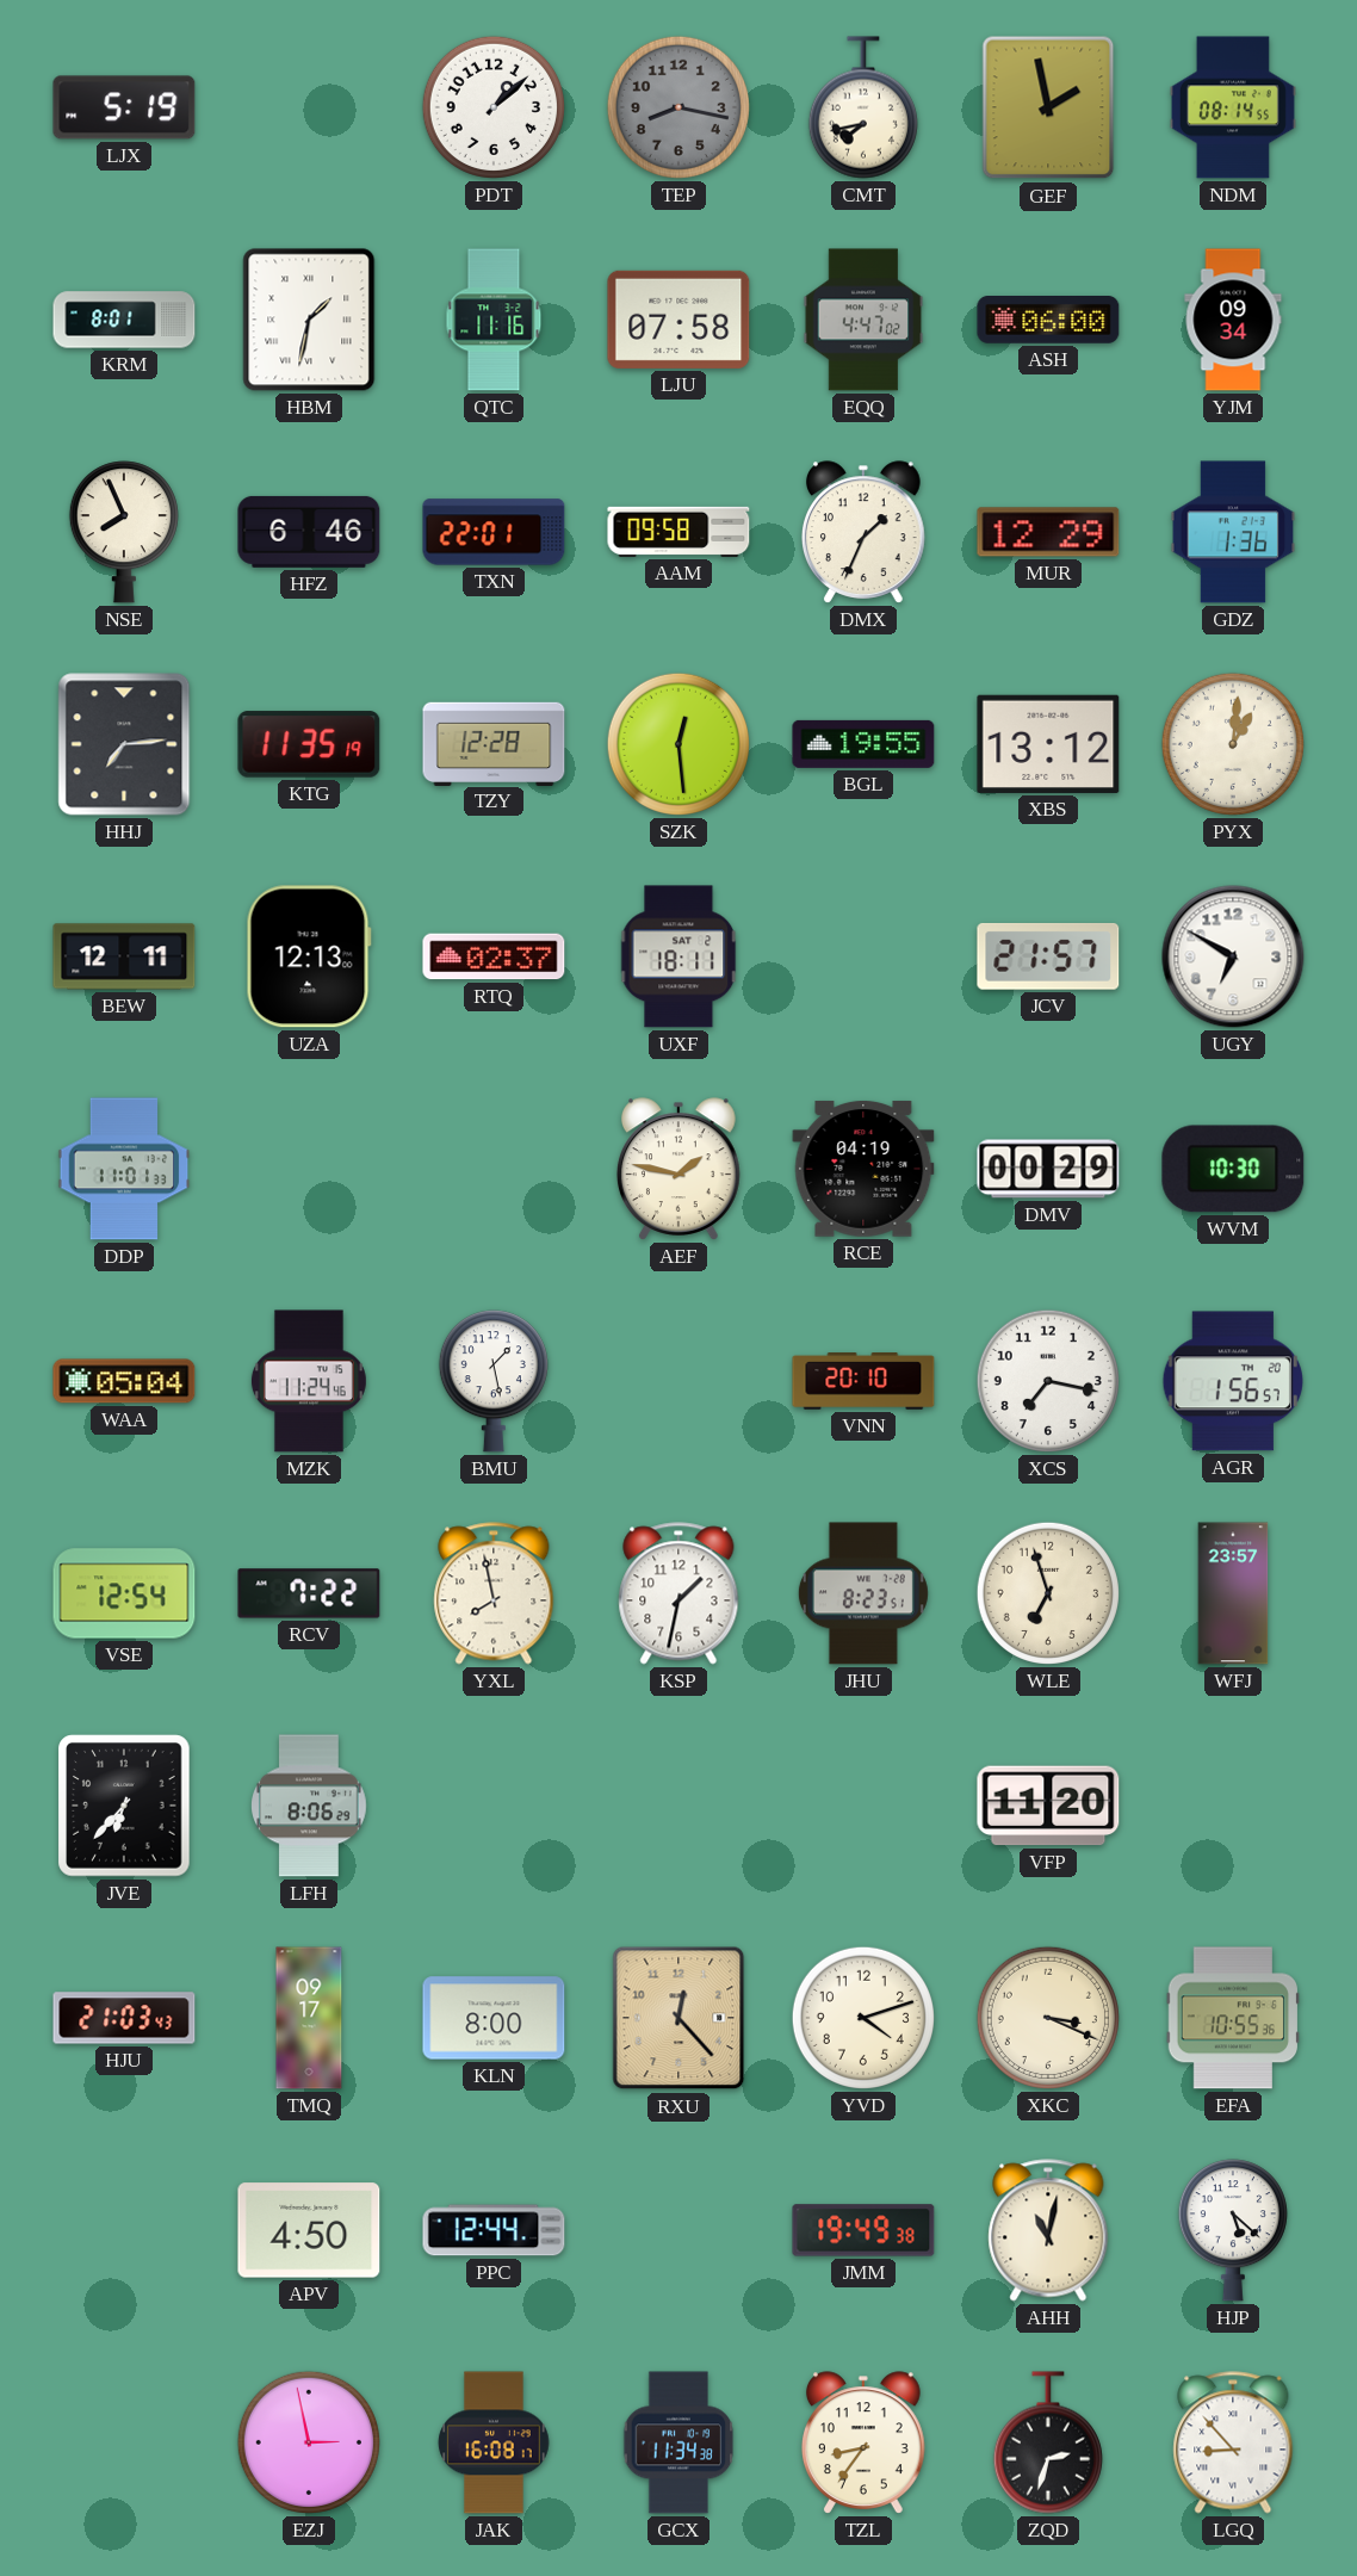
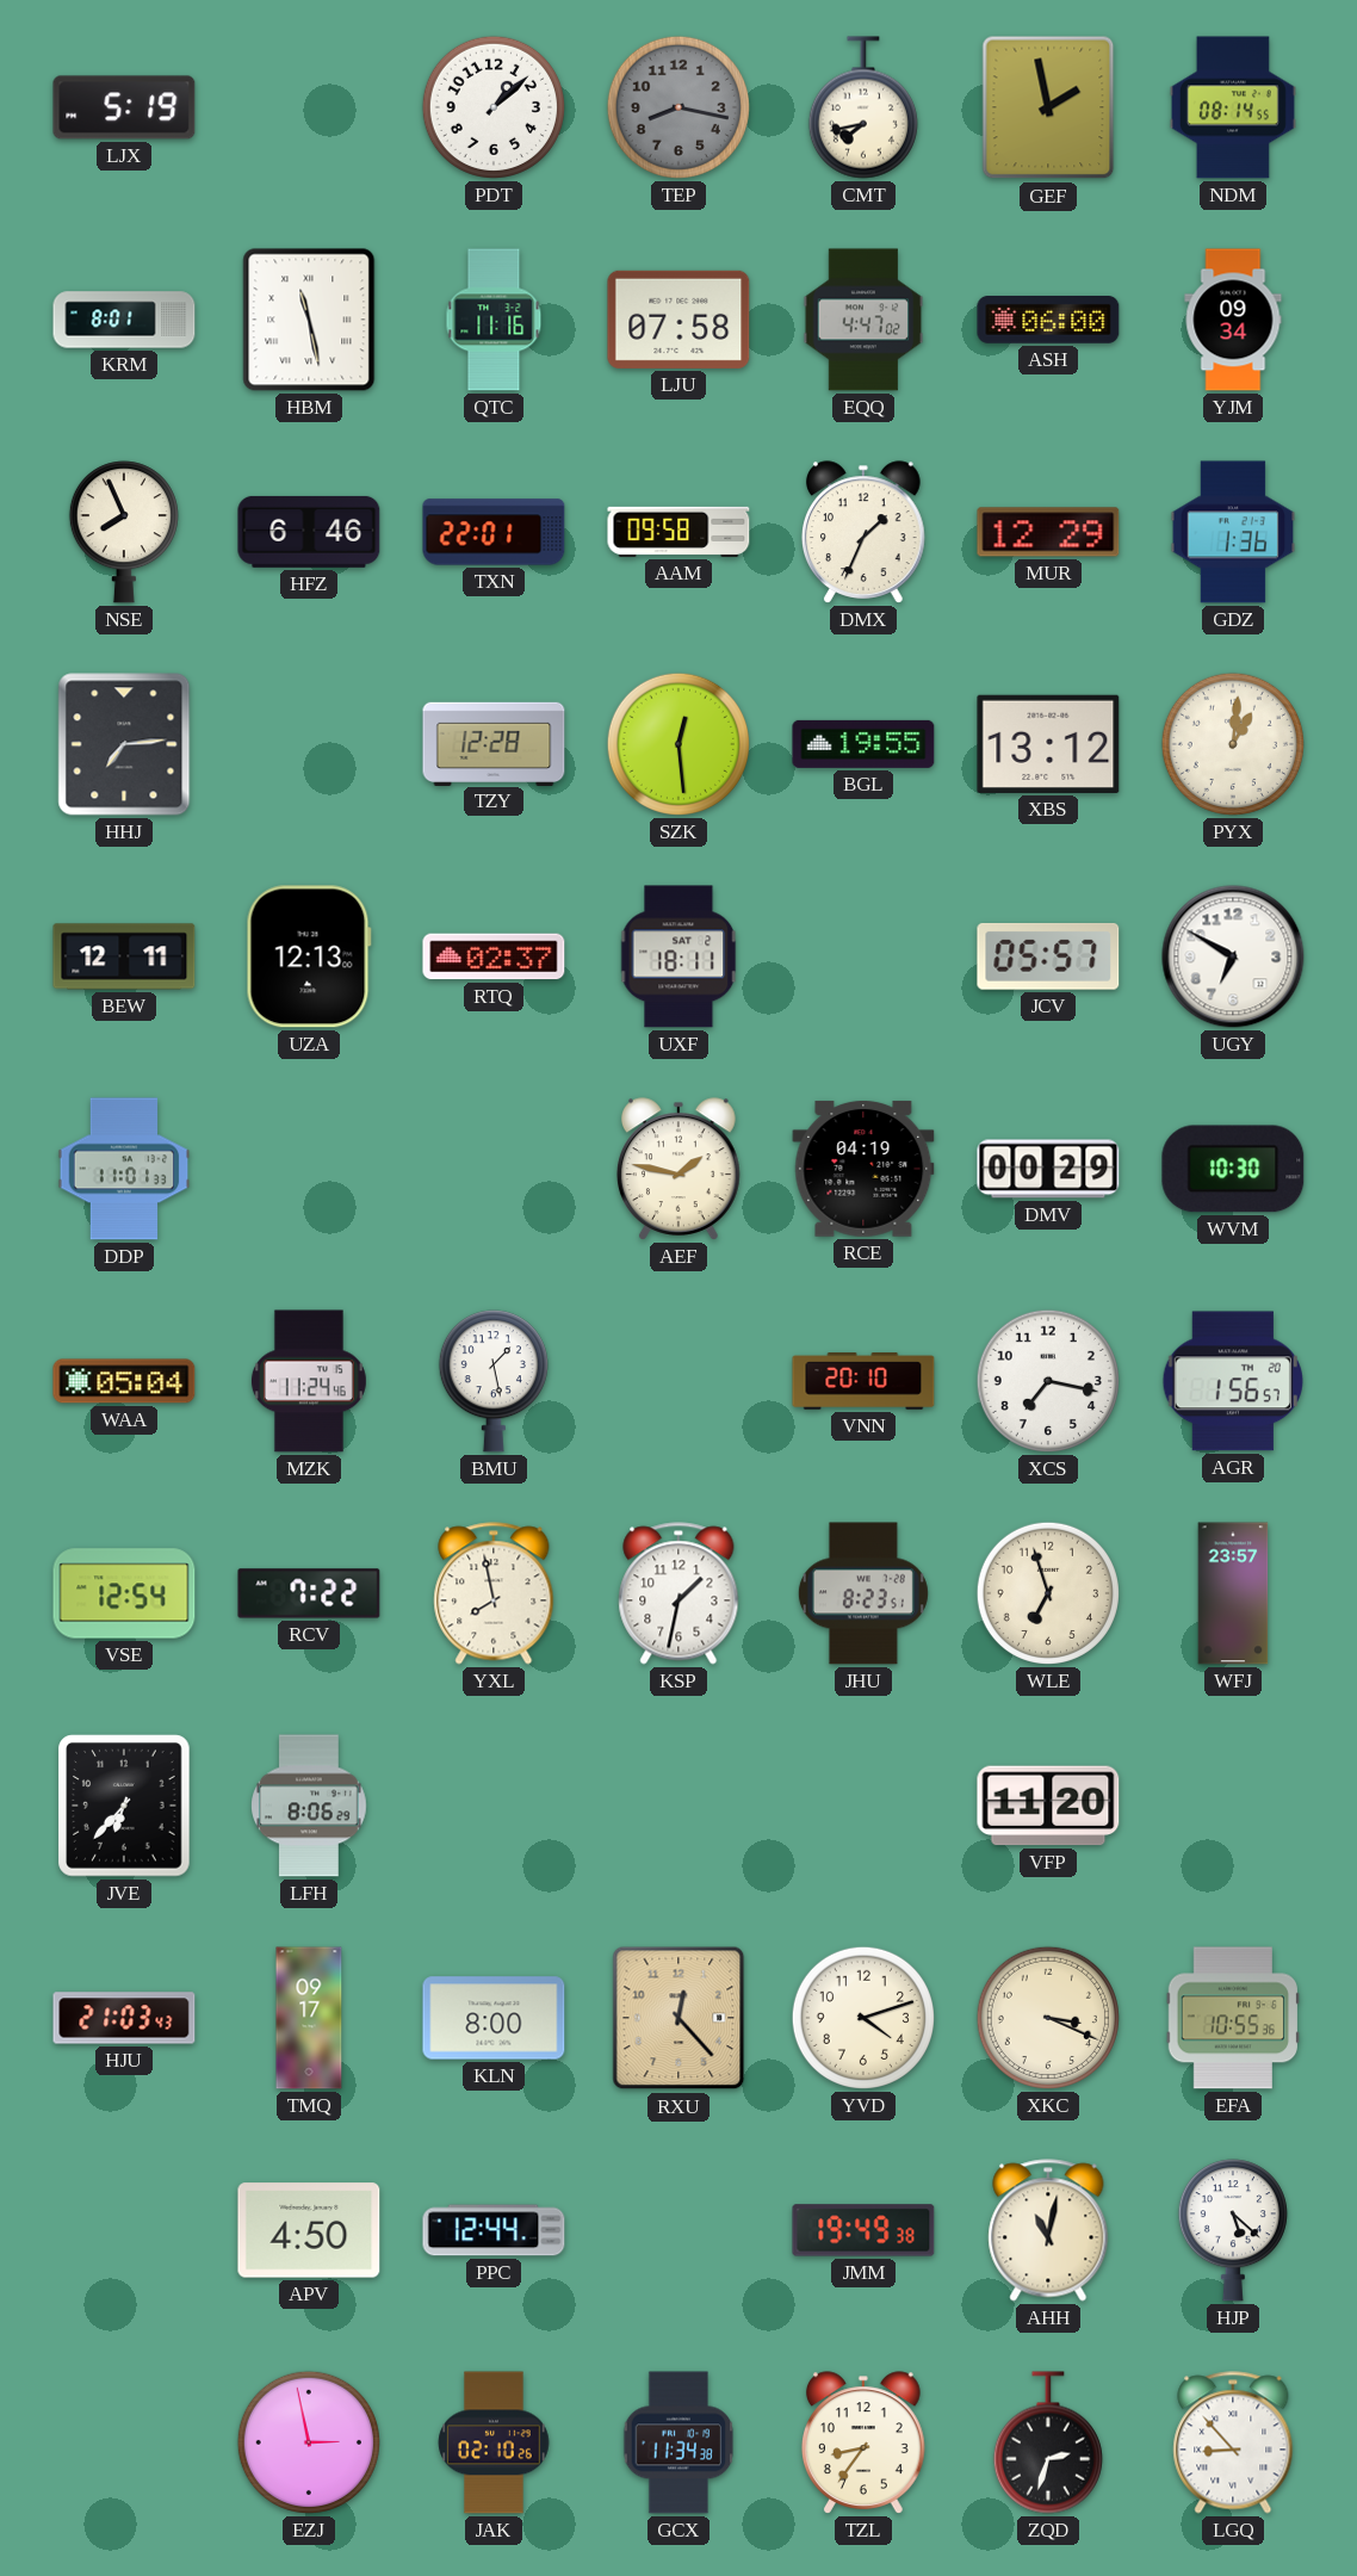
HBM: 1:32 -> 11:28 (309, 320)
KTG: 11:35 -> none (309, 744)
JCV: 21:57 -> 05:57 (1048, 956)
JAK: 16:08 -> 02:10 (494, 2442)
